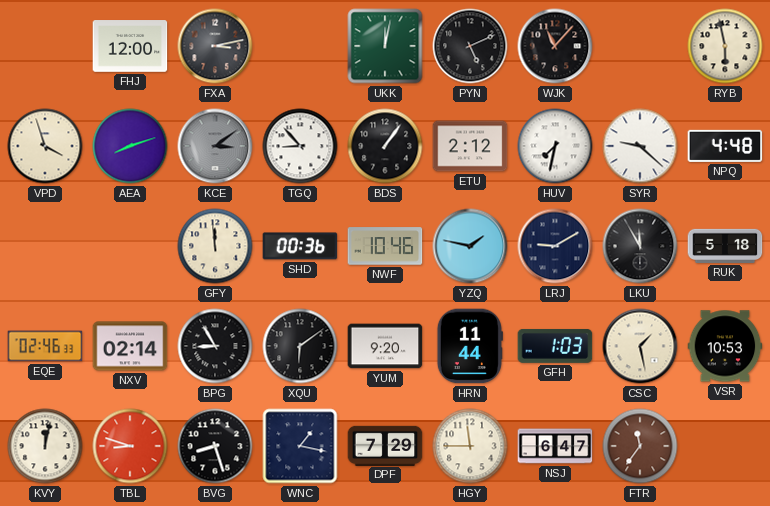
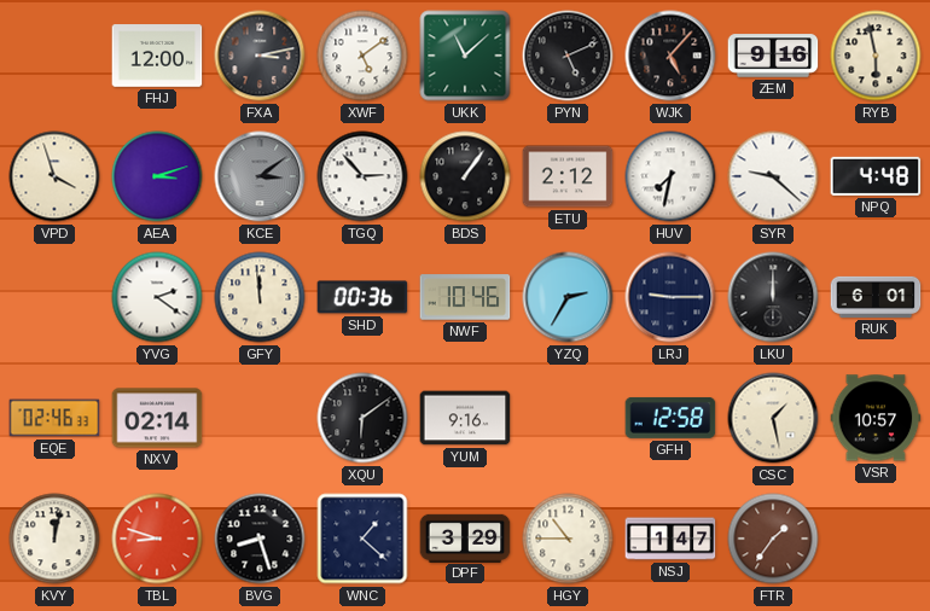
XWF: none -> 5:09 (362, 56)
UKK: 12:02 -> 11:08 (465, 56)
WJK: 11:07 -> 5:07 (670, 56)
ZEM: none -> 9:16 (773, 56)
AEA: 8:12 -> 3:12 (157, 176)
TGQ: 8:53 -> 2:53 (362, 176)
YVG: none -> 2:21 (157, 297)
YZQ: 1:47 -> 2:35 (568, 297)
LRJ: 9:10 -> 9:15 (670, 297)
LKU: 11:55 -> 12:00 (773, 297)
RUK: 5:18 -> 6:01 (876, 297)
BPG: 8:55 -> none (215, 346)
YUM: 9:20 -> 9:16 (465, 418)
HRN: 11:44 -> none (470, 346)
GFH: 1:03 -> 12:58 (670, 418)
VSR: 10:53 -> 10:57 (876, 418)
WNC: 1:17 -> 1:22 (362, 539)
DPF: 7:29 -> 3:29 (465, 537)
HGY: 11:45 -> 10:45 (568, 539)
NSJ: 6:47 -> 1:47 (670, 539)
FTR: 11:36 -> 1:36 (773, 539)
